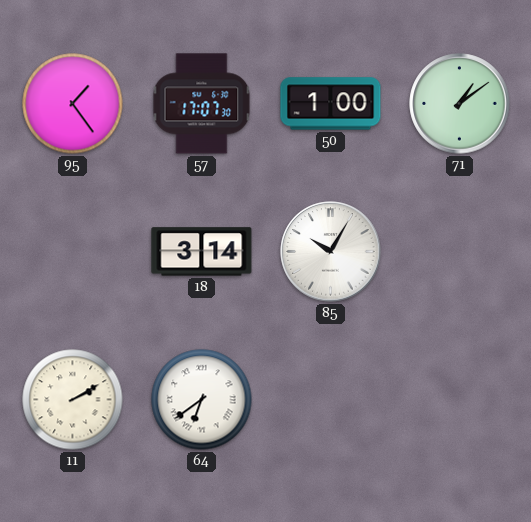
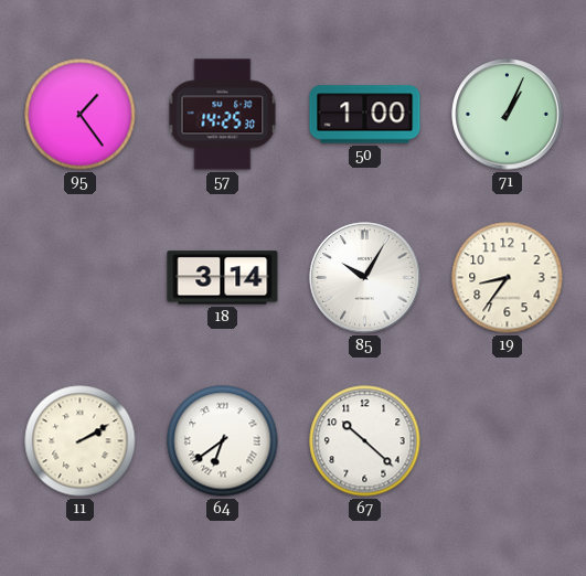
57: 17:07 -> 14:25 (223, 115)
71: 1:09 -> 1:04 (508, 115)
19: none -> 8:36 (508, 278)
67: none -> 10:22 (365, 441)
